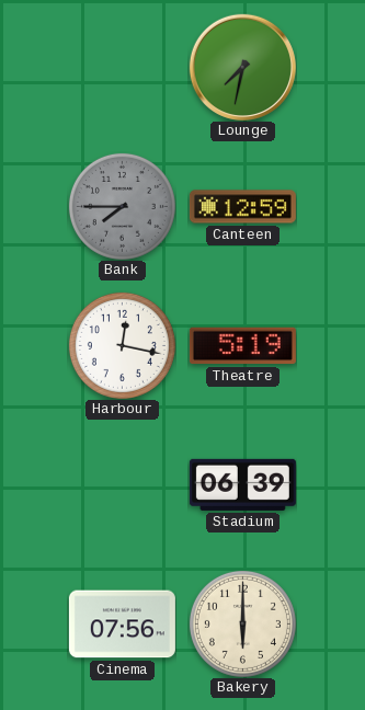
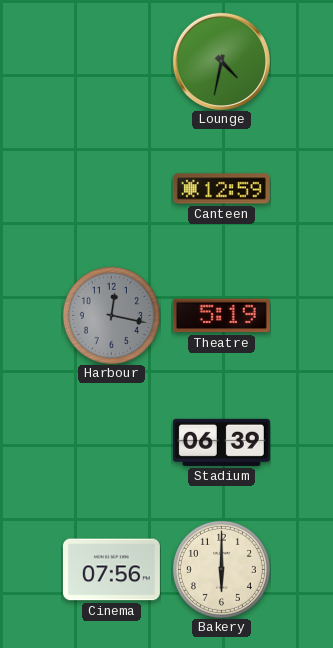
Lounge: 7:32 -> 4:32 (221, 61)
Bank: 7:45 -> none (122, 206)
Harbour dial: white -> grey (111, 315)
